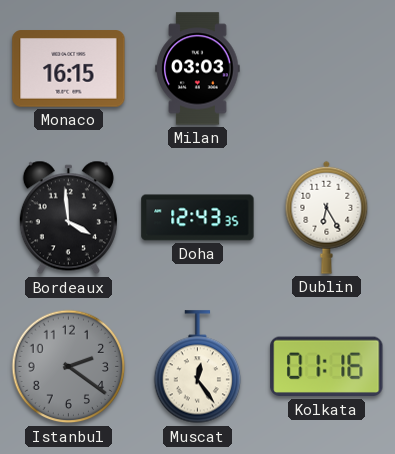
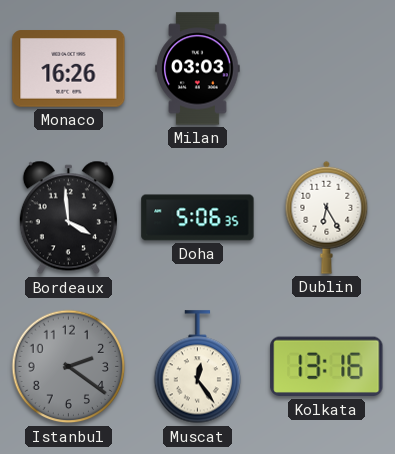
Monaco: 16:15 -> 16:26 (69, 69)
Doha: 12:43 -> 5:06 (198, 218)
Kolkata: 01:16 -> 13:16 (327, 367)
